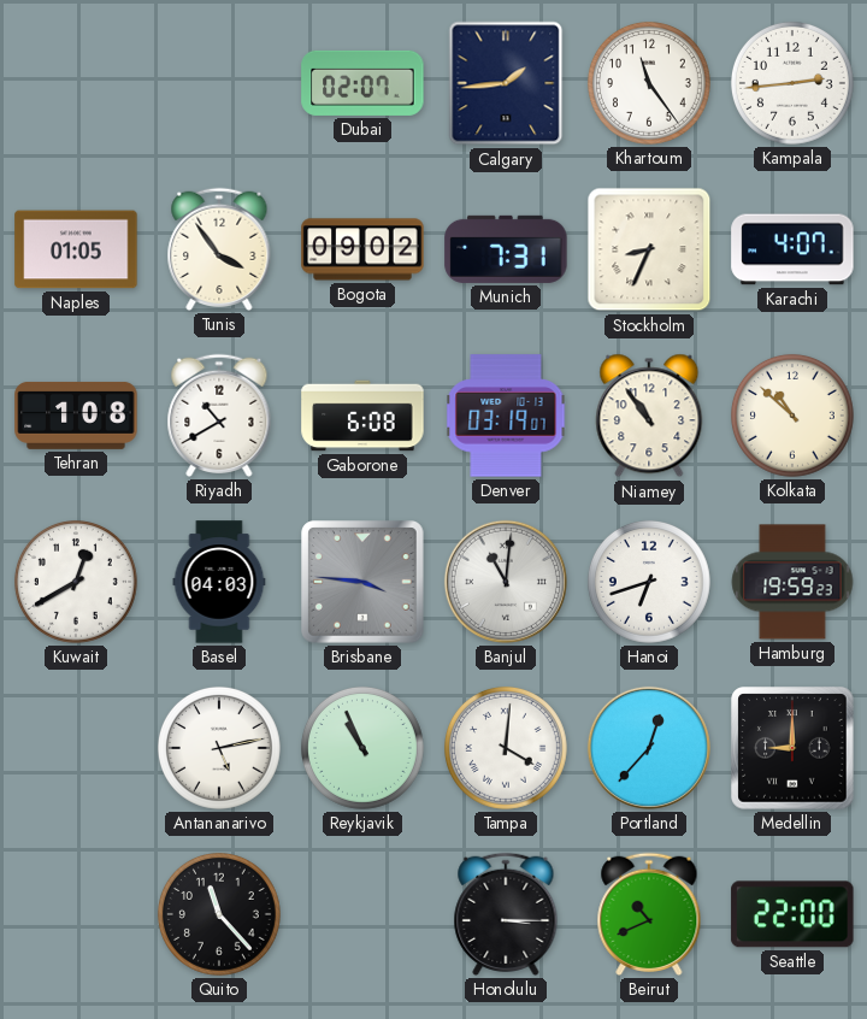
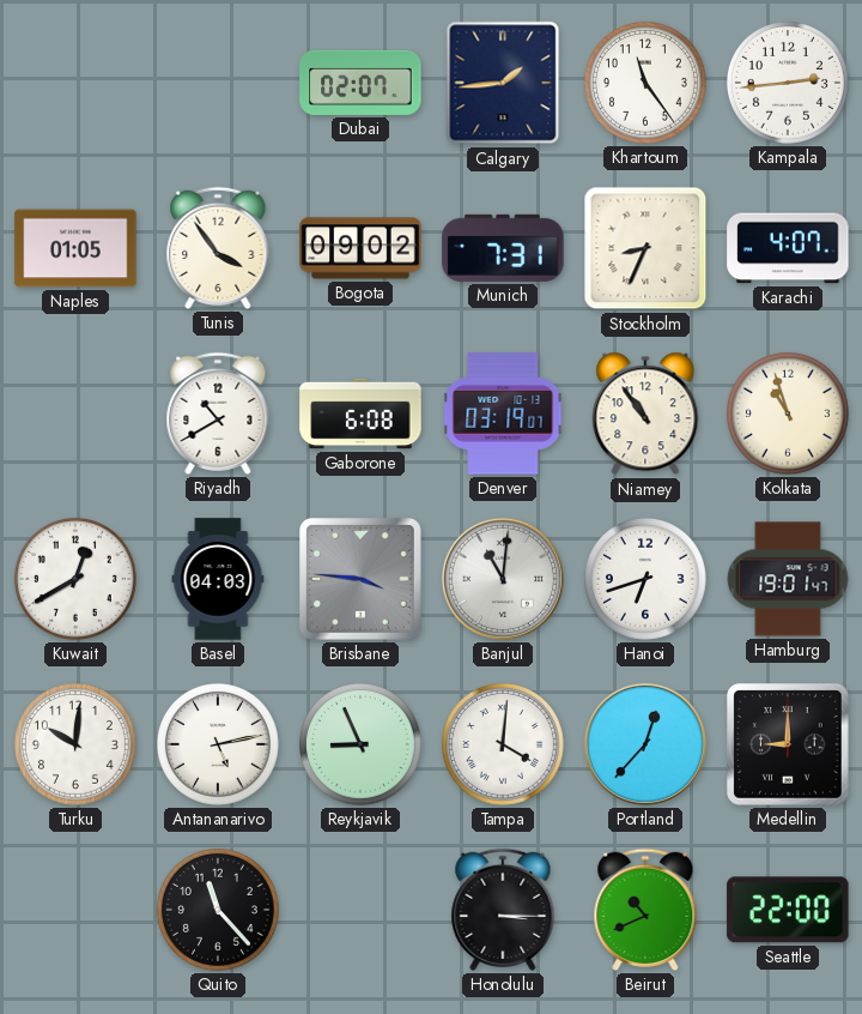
Tehran: 1:08 -> none (76, 416)
Kolkata: 10:52 -> 10:57 (788, 414)
Hamburg: 19:59 -> 19:01 (788, 579)
Turku: none -> 10:01 (75, 744)
Reykjavik: 10:56 -> 8:56 (360, 744)
